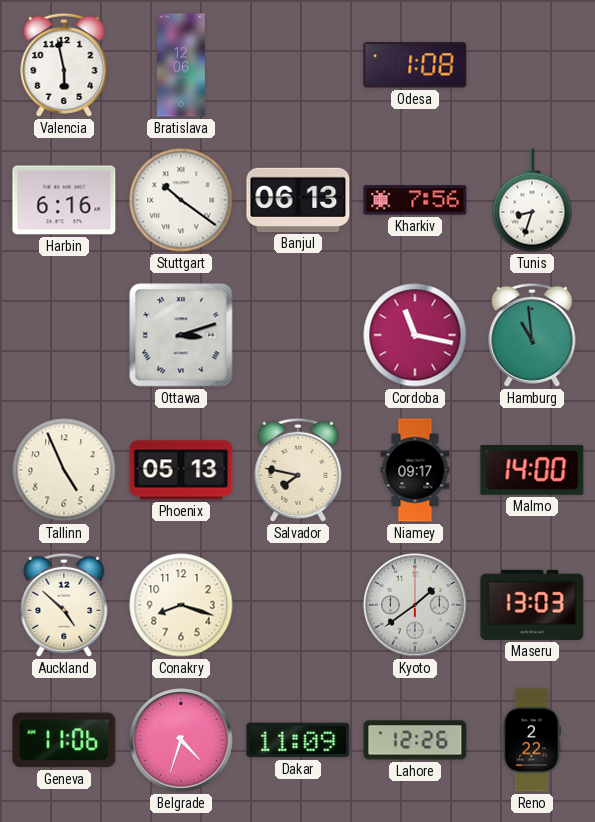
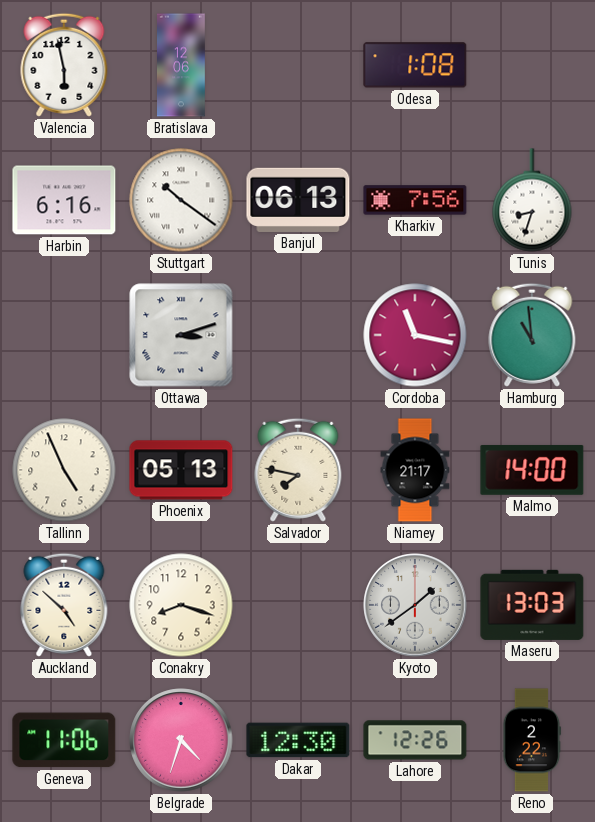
Niamey: 09:17 -> 21:17 (415, 470)
Dakar: 11:09 -> 12:30 (298, 740)
